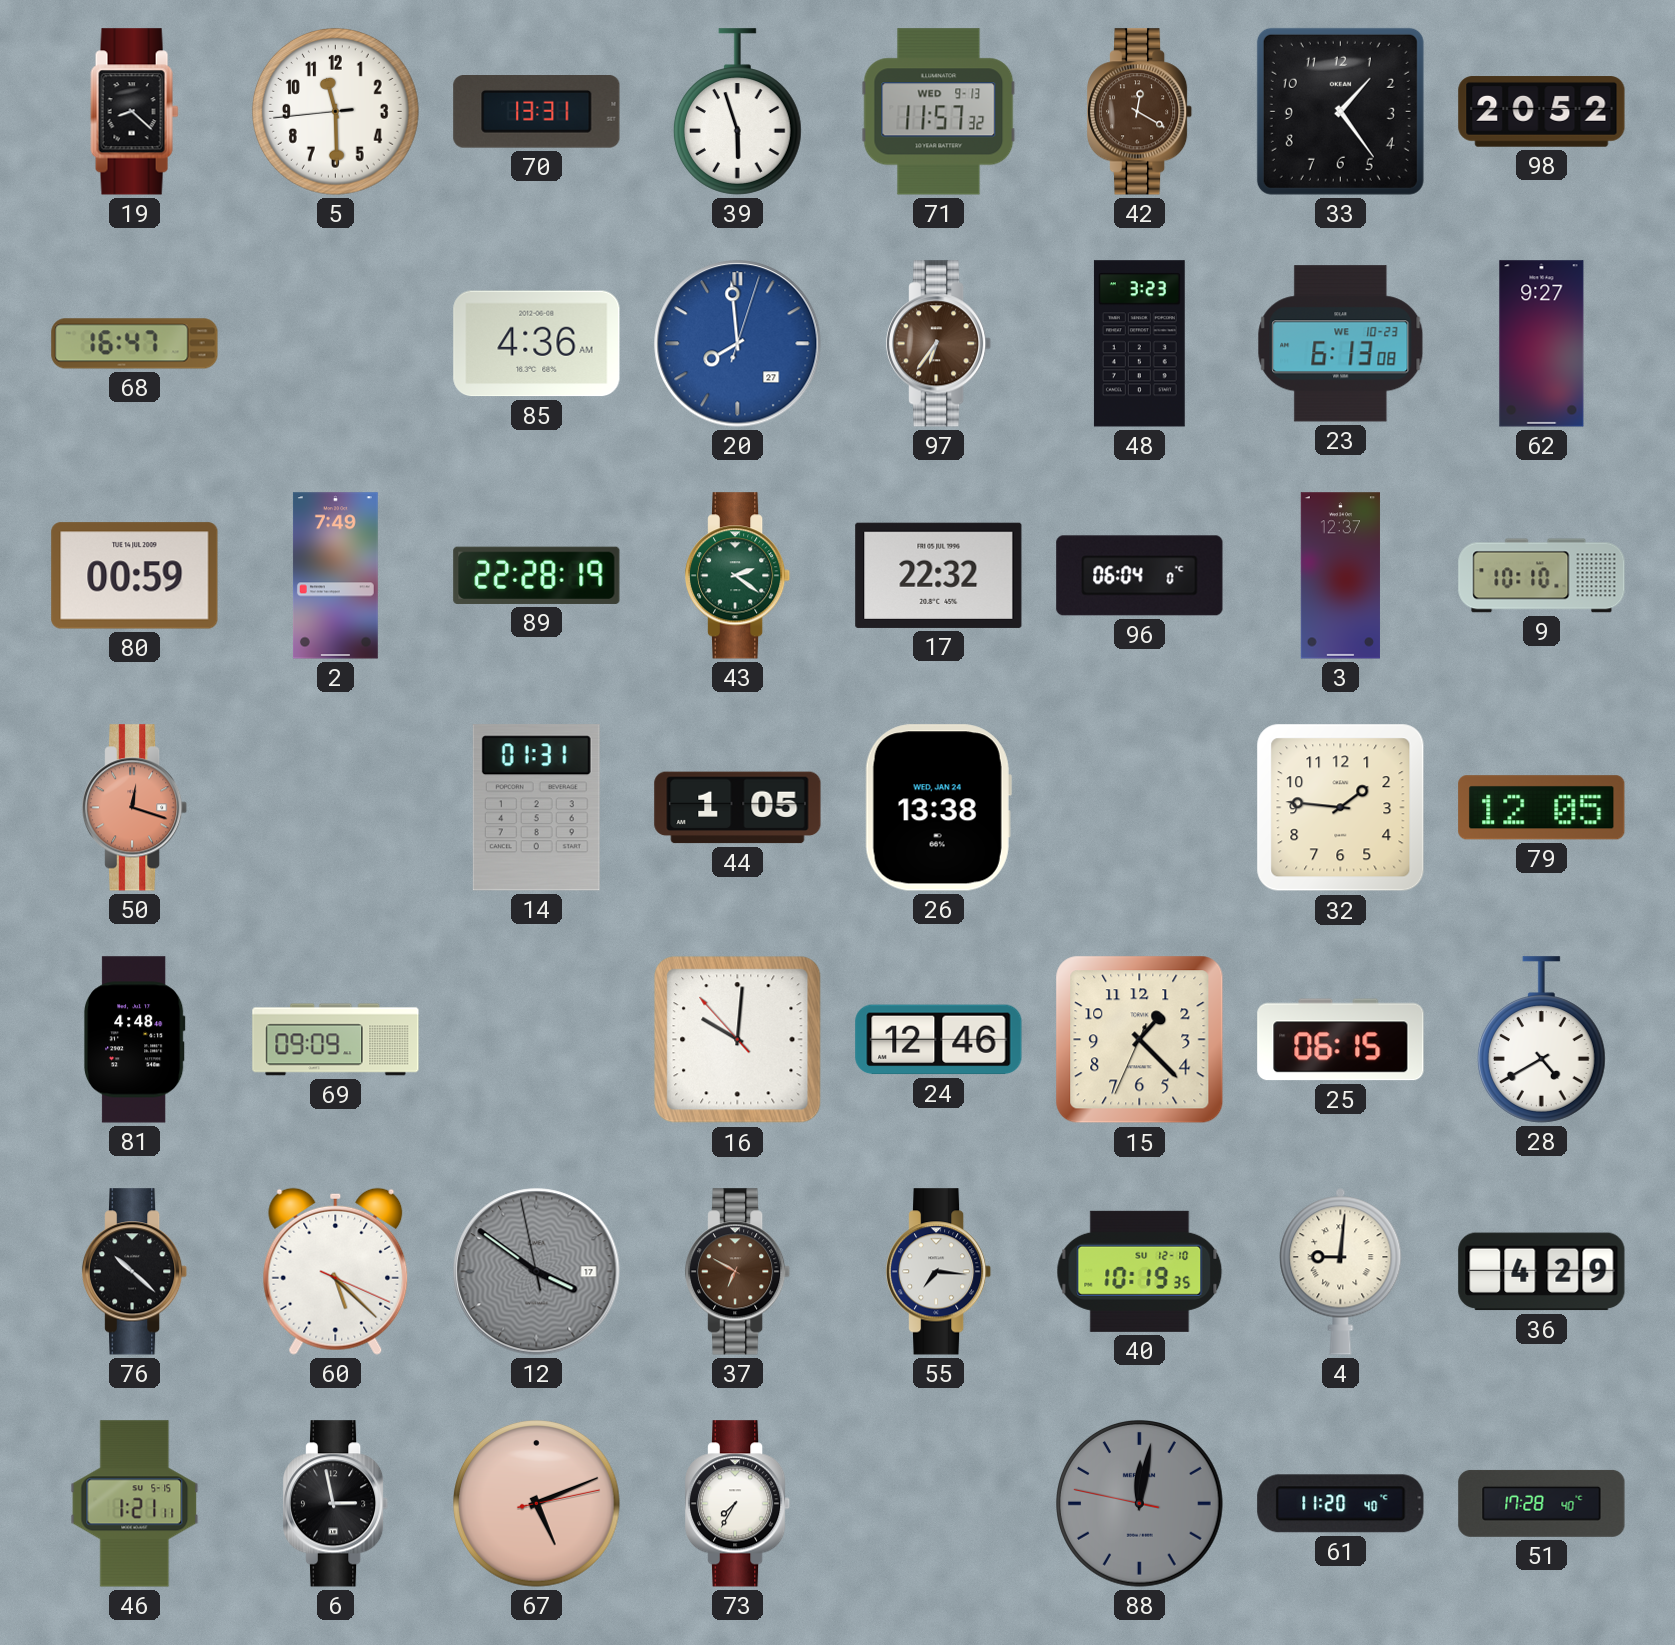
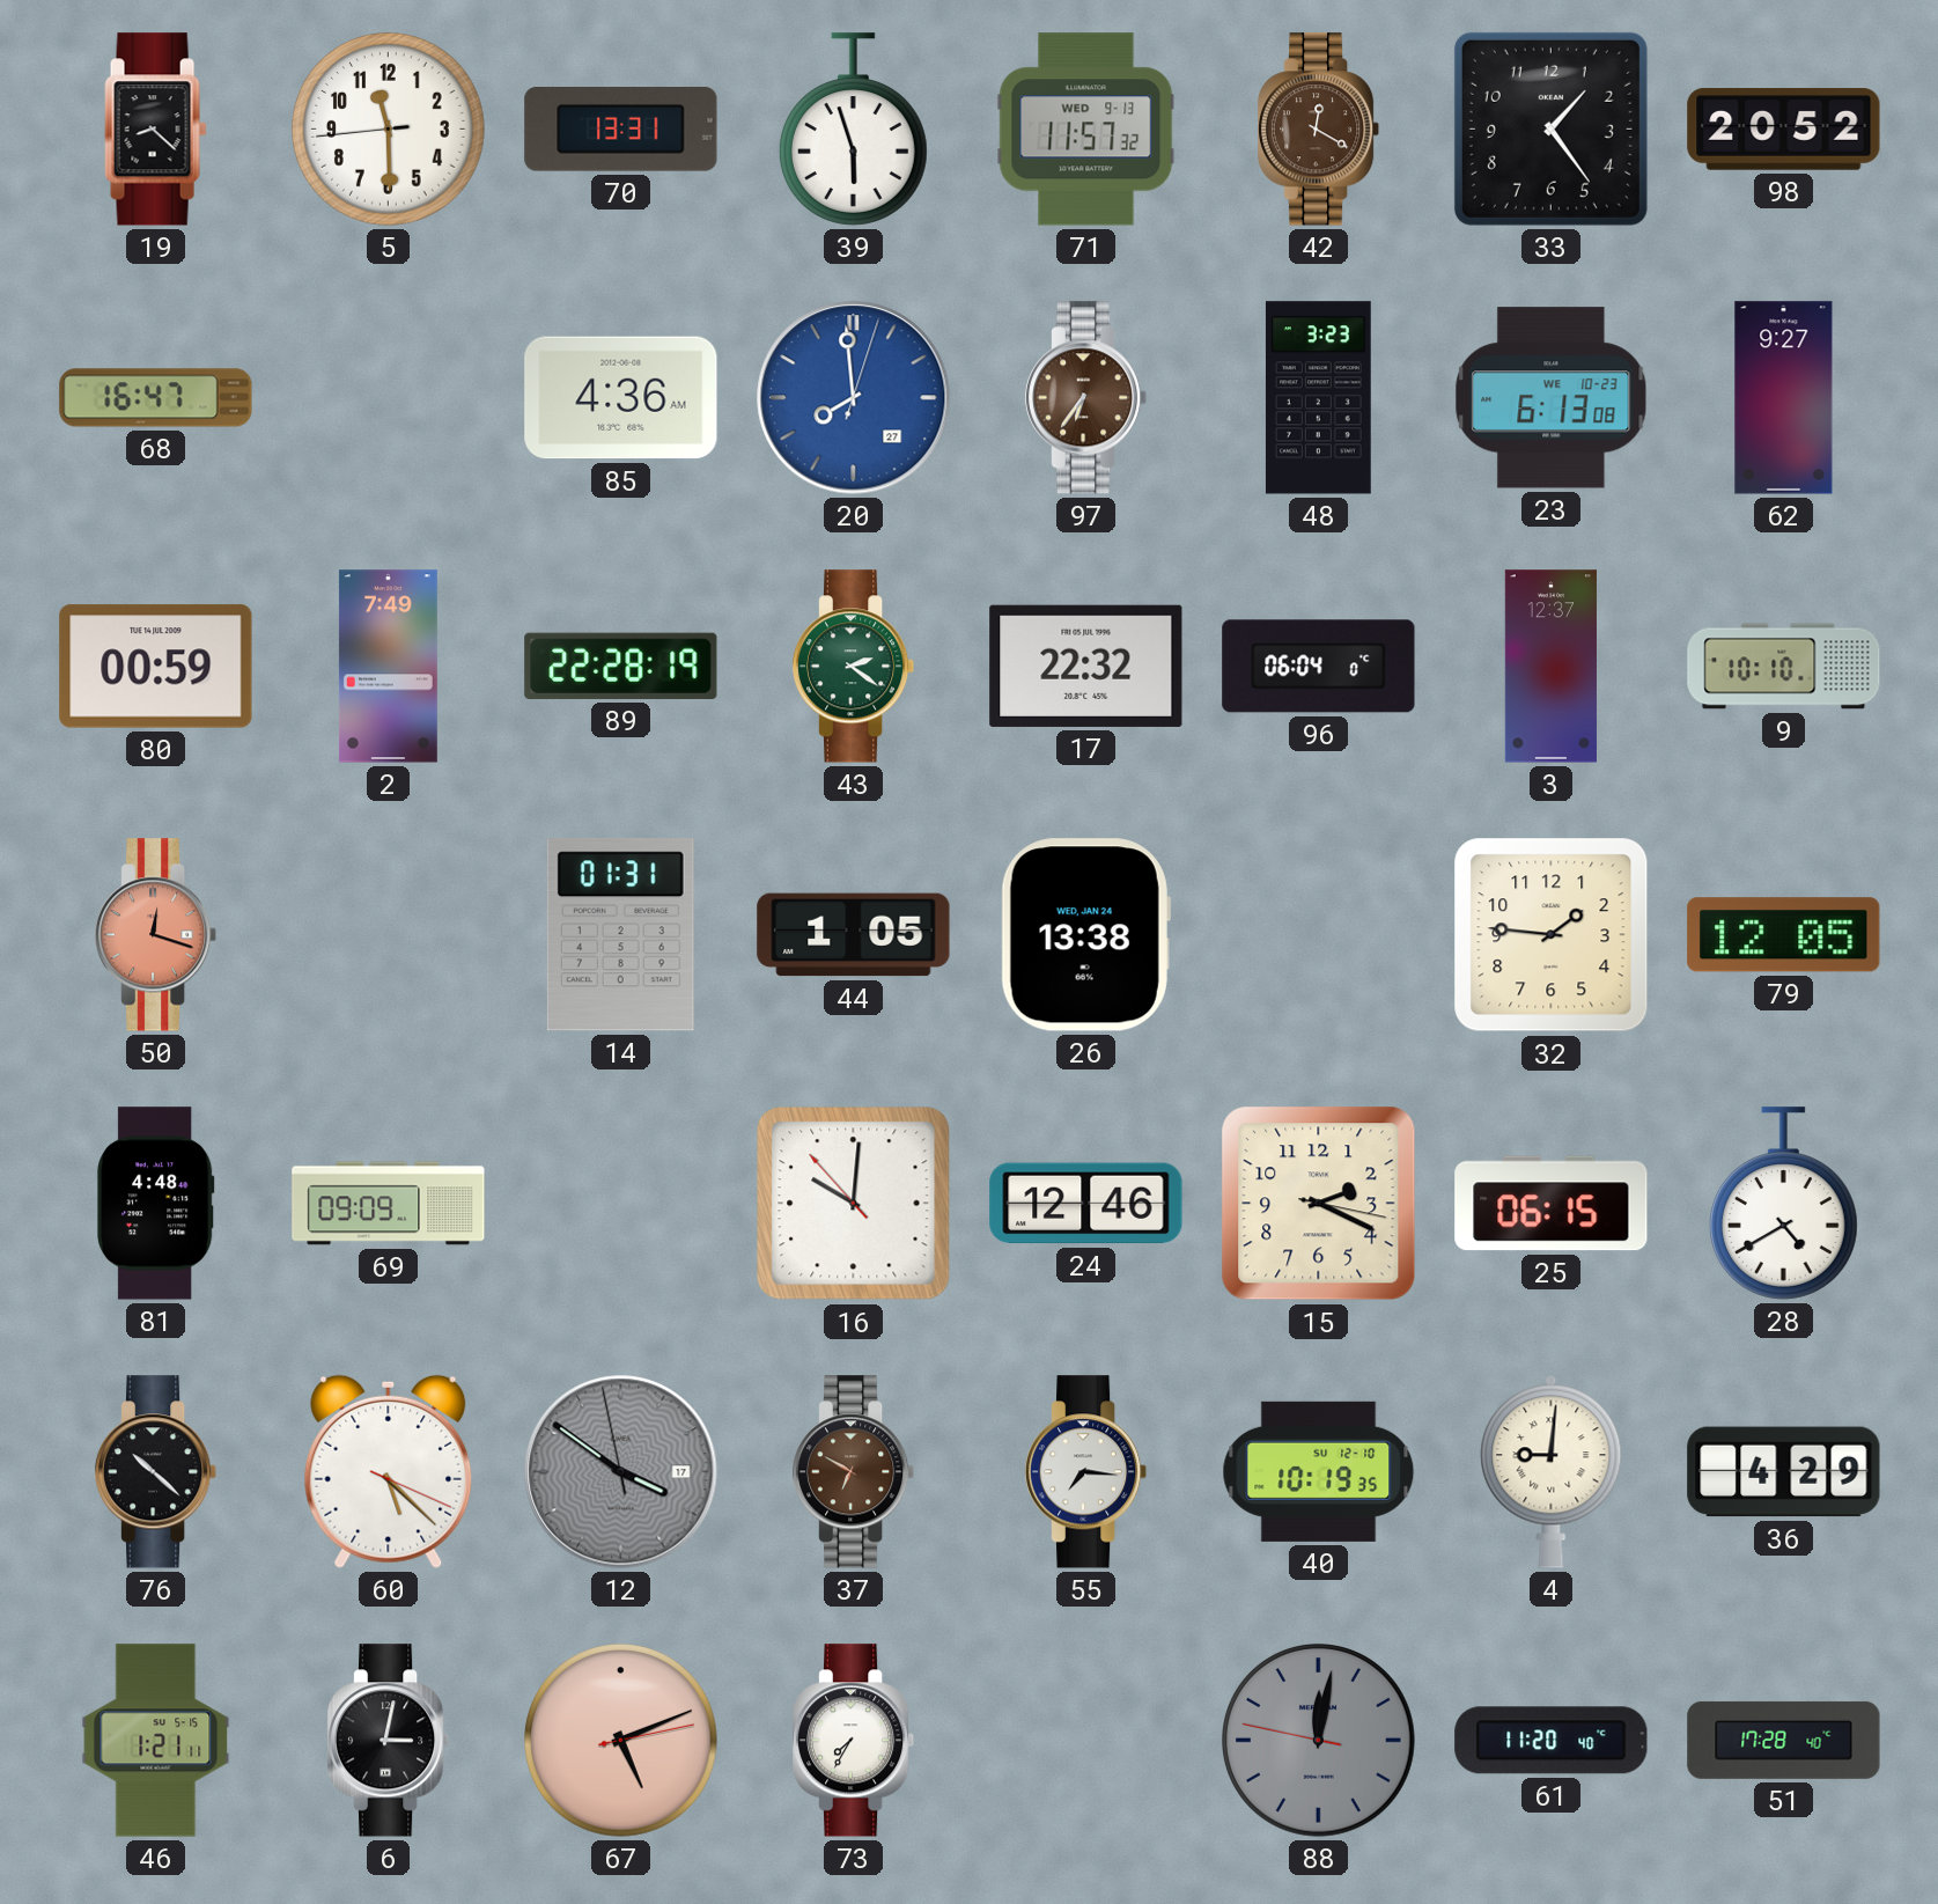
15: 1:22 -> 2:19 (1319, 1204)
6: 2:58 -> 3:02 (389, 1741)
